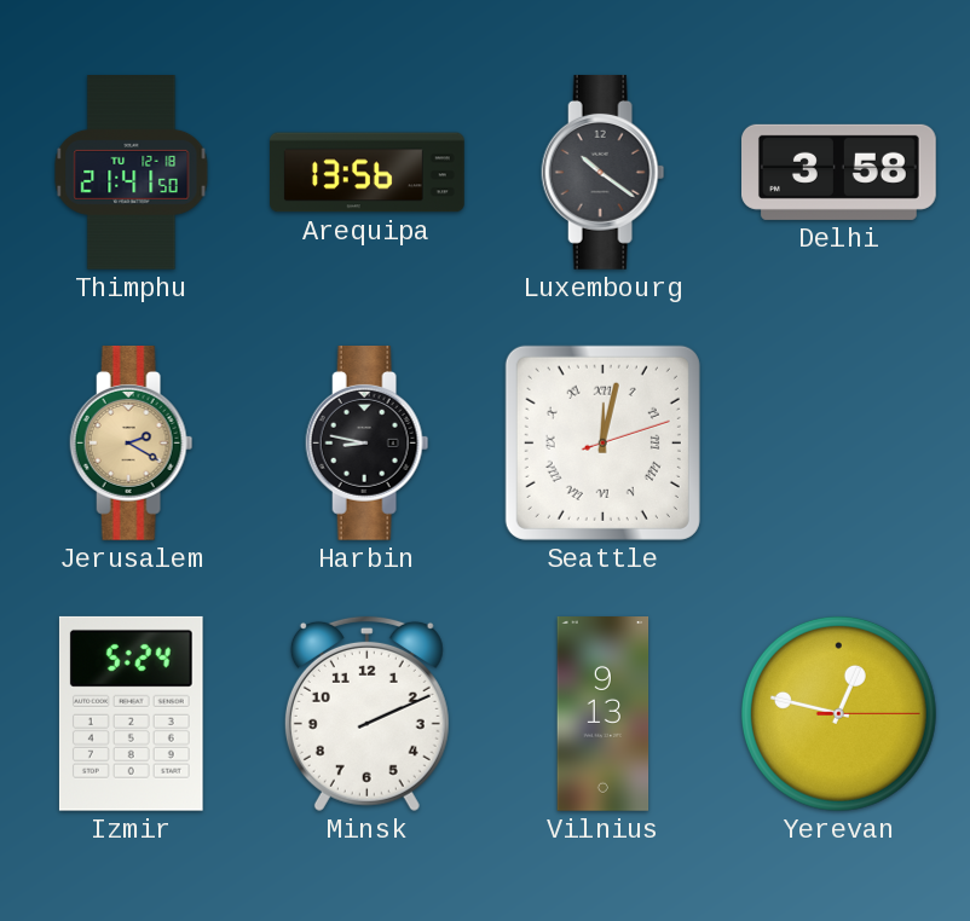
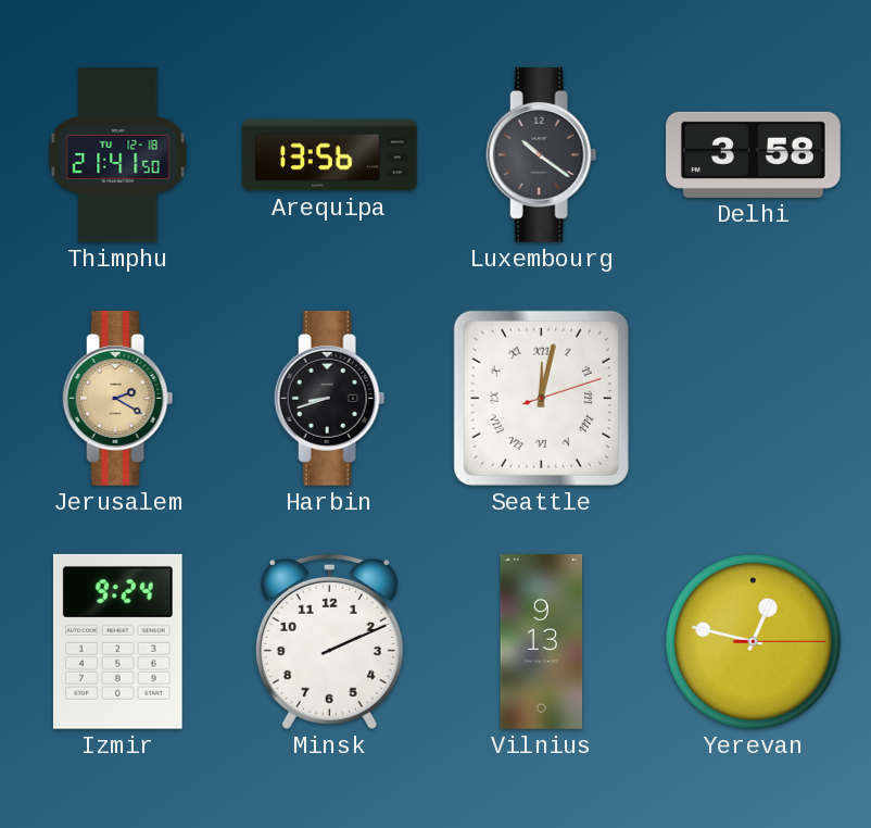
Harbin: 8:47 -> 8:42 (330, 398)
Izmir: 5:24 -> 9:24 (117, 641)
